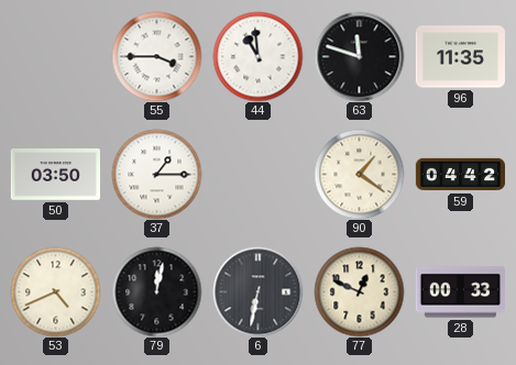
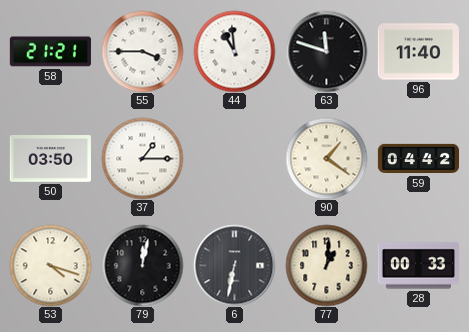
58: none -> 21:21 (50, 52)
96: 11:35 -> 11:40 (418, 52)
53: 4:41 -> 4:18 (50, 265)
77: 12:49 -> 1:01 (326, 265)
